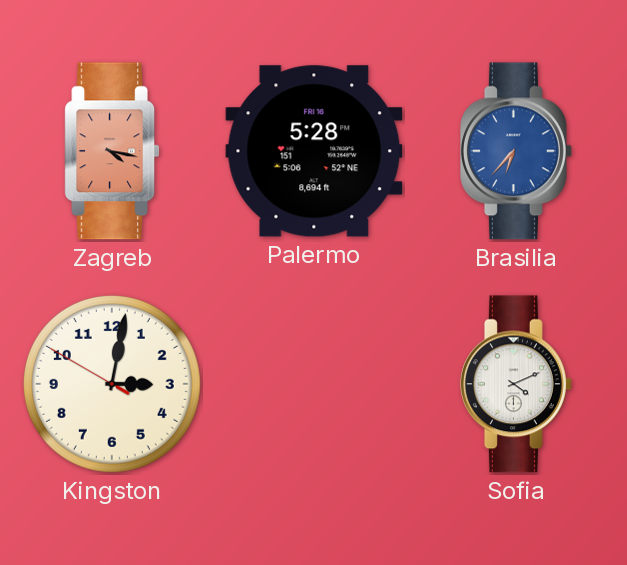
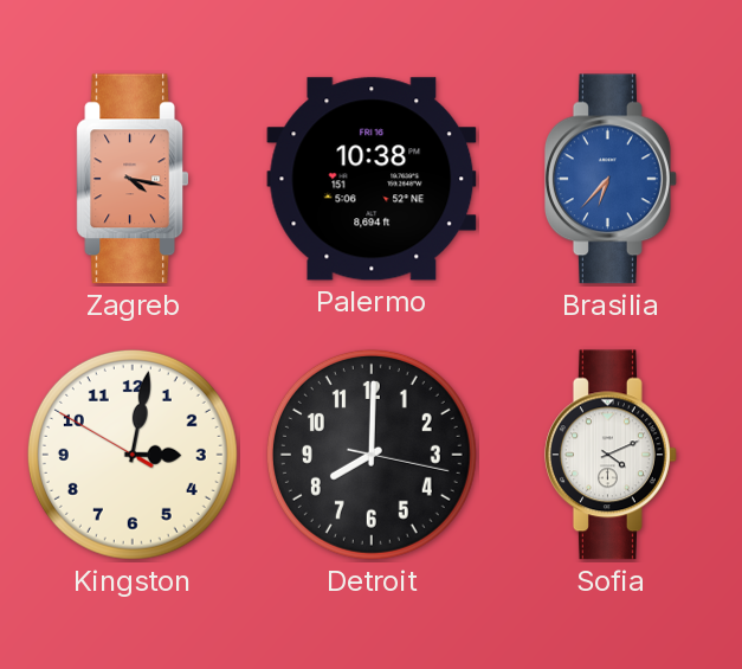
Palermo: 5:28 -> 10:38 (372, 179)
Detroit: none -> 8:00 (372, 455)
